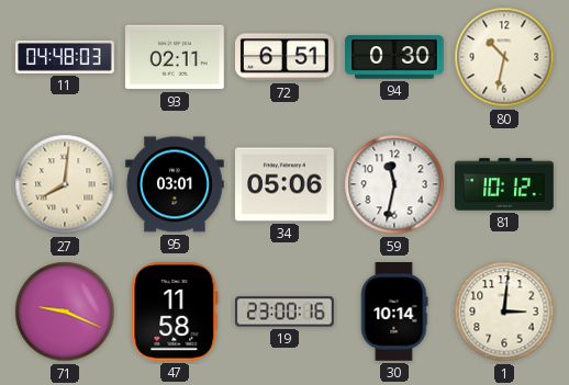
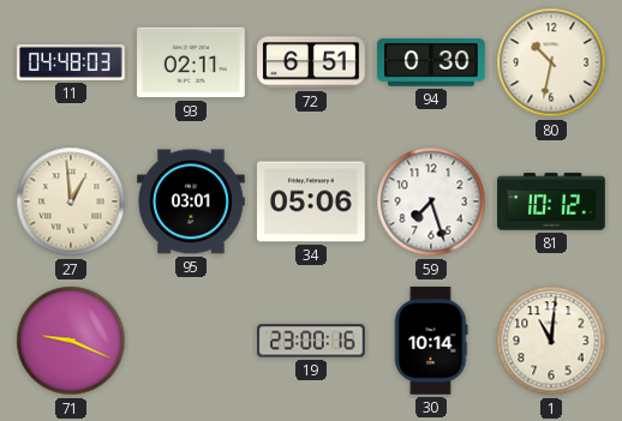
27: 8:01 -> 12:59 (71, 202)
59: 11:32 -> 7:27 (431, 202)
47: 11:58 -> none (175, 313)
1: 3:01 -> 11:01 (551, 341)
